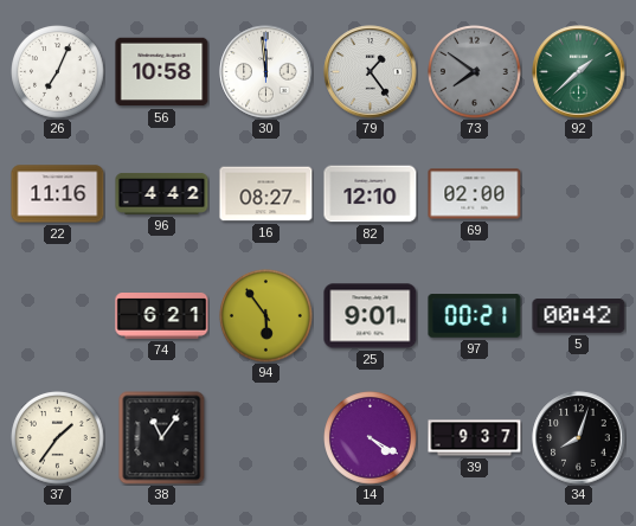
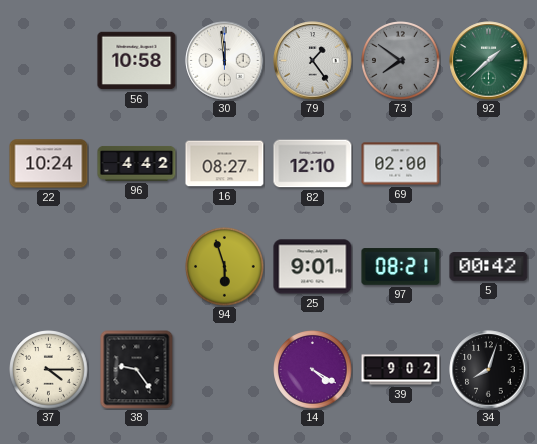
26: 7:04 -> none (58, 72)
22: 11:16 -> 10:24 (49, 164)
74: 6:21 -> none (162, 316)
94: 5:54 -> 5:57 (225, 267)
97: 00:21 -> 08:21 (401, 267)
37: 1:36 -> 4:15 (49, 370)
38: 11:06 -> 9:24 (137, 370)
39: 9:37 -> 9:02 (401, 370)
